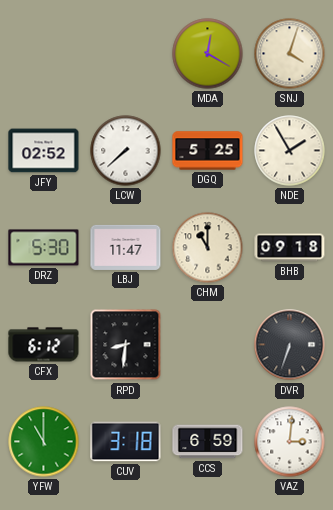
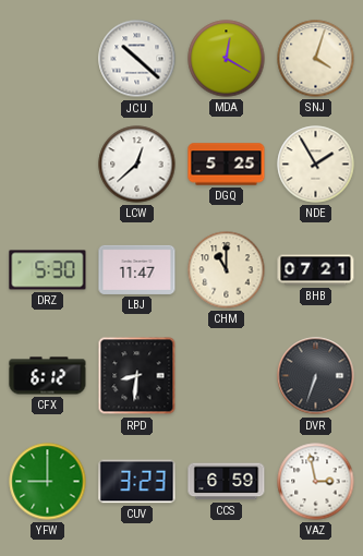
JCU: none -> 10:22 (137, 59)
JFY: 02:52 -> none (44, 151)
LCW: 7:38 -> 12:38 (137, 165)
BHB: 09:18 -> 07:21 (316, 270)
YFW: 11:00 -> 9:00 (48, 482)
CUV: 3:18 -> 3:23 (137, 482)
VAZ: 3:01 -> 2:58 (316, 482)
